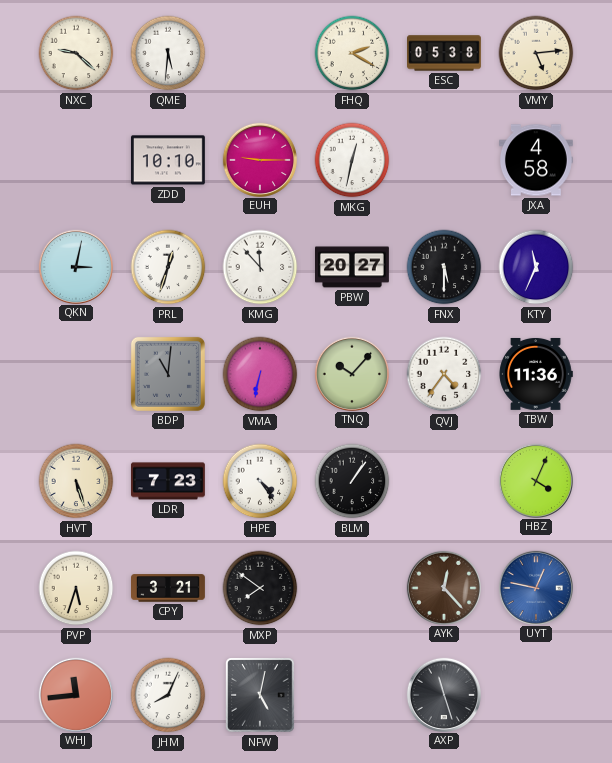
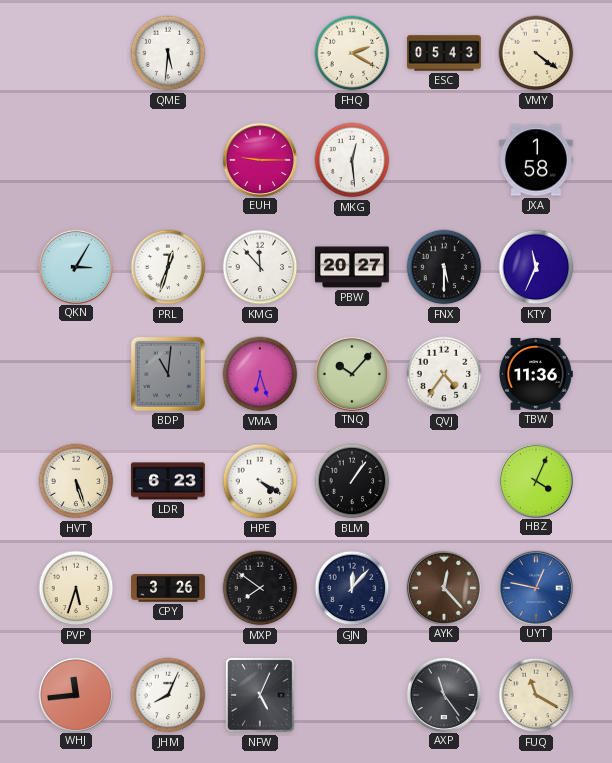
NXC: 9:22 -> none (76, 53)
ESC: 05:38 -> 05:43 (445, 53)
VMY: 5:14 -> 4:21 (536, 53)
ZDD: 10:10 -> none (168, 160)
MKG: 12:32 -> 12:29 (352, 160)
JXA: 4:58 -> 1:58 (536, 160)
QKN: 3:02 -> 3:05 (75, 266)
VMA: 6:32 -> 6:27 (260, 374)
LDR: 7:23 -> 6:23 (168, 481)
HPE: 4:24 -> 4:20 (260, 481)
CPY: 3:21 -> 3:26 (169, 588)
GJN: none -> 12:07 (352, 588)
NFW: 5:02 -> 5:04 (260, 695)
AXP: 11:27 -> 11:24 (443, 694)
FUQ: none -> 11:20 (536, 695)
